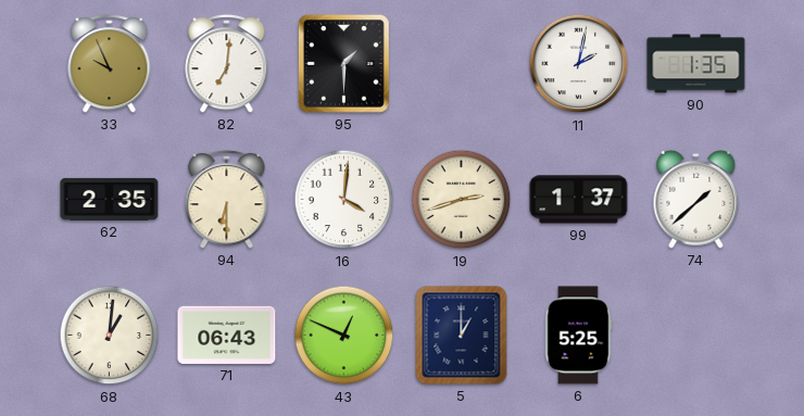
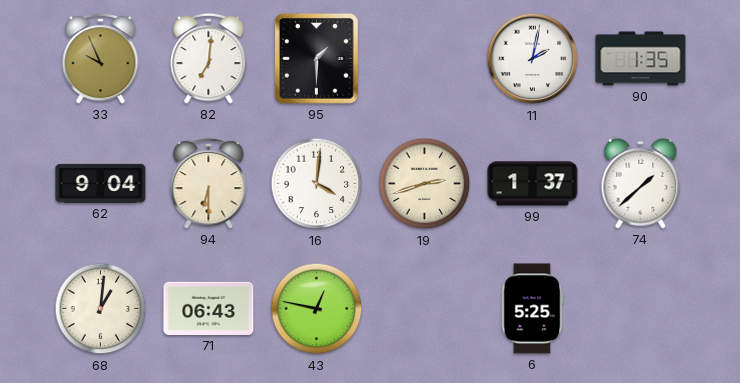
62: 2:35 -> 9:04 (101, 183)
43: 12:49 -> 12:47 (317, 309)
5: 1:00 -> none (462, 336)
